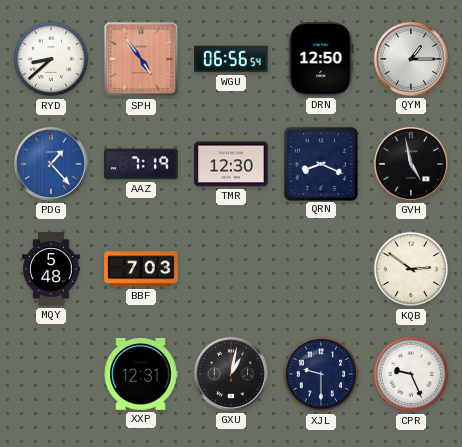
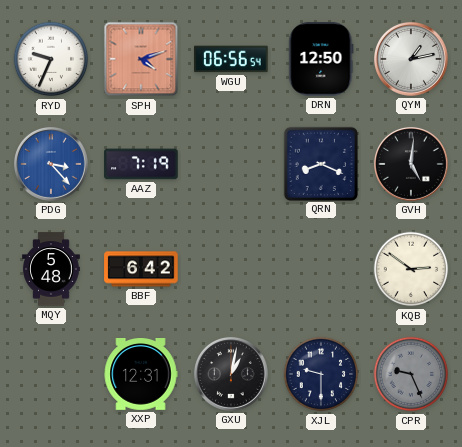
RYD: 8:38 -> 9:34 (51, 59)
SPH: 4:54 -> 4:12 (141, 59)
QYM: 1:15 -> 1:13 (411, 59)
PDG: 1:23 -> 3:23 (51, 164)
TMR: 12:30 -> none (231, 164)
GVH: 4:58 -> 5:01 (411, 164)
BBF: 7:03 -> 6:42 (141, 269)
CPR dial: white -> grey (411, 374)
